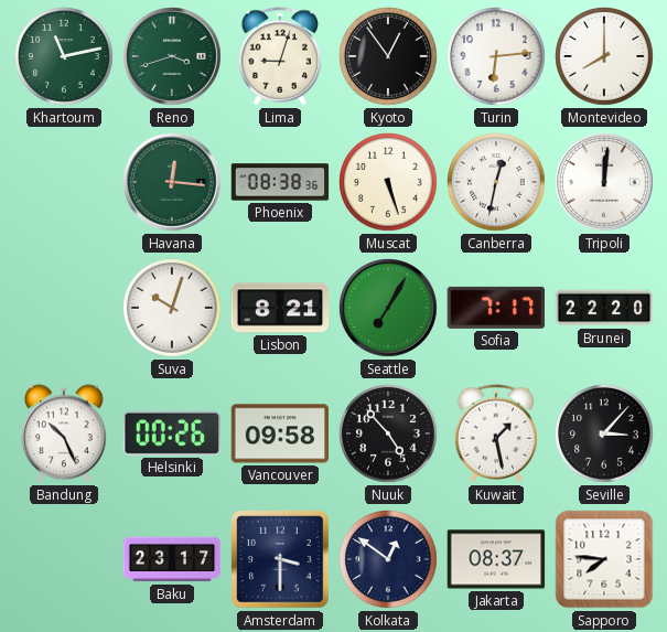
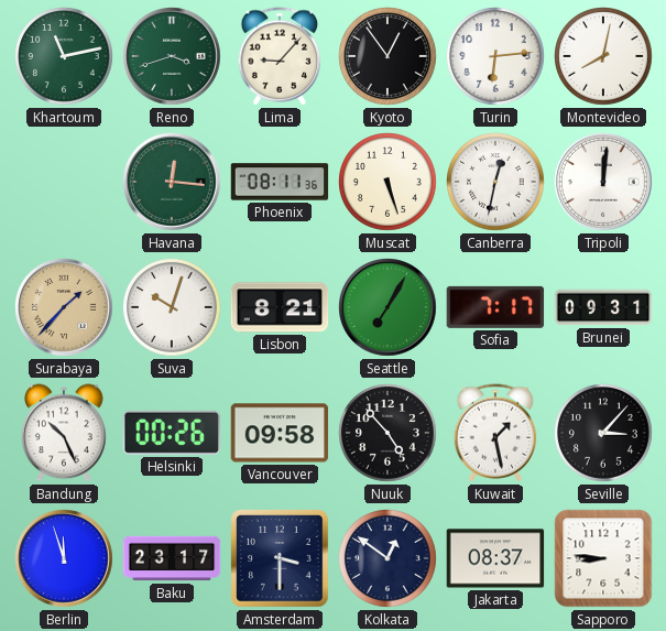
Lima: 9:03 -> 9:07 (280, 56)
Montevideo: 8:00 -> 8:02 (604, 57)
Phoenix: 08:38 -> 08:11 (280, 182)
Surabaya: none -> 1:37 (65, 308)
Brunei: 22:20 -> 09:31 (603, 307)
Berlin: none -> 11:57 (65, 559)
Sapporo: 7:46 -> 8:46 (603, 558)
